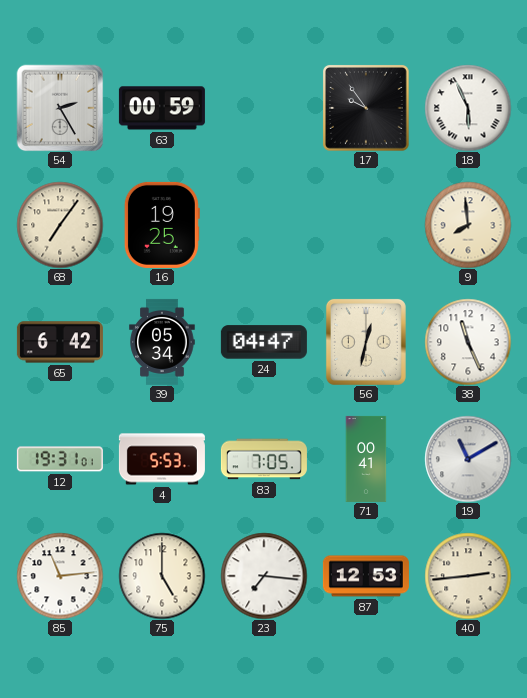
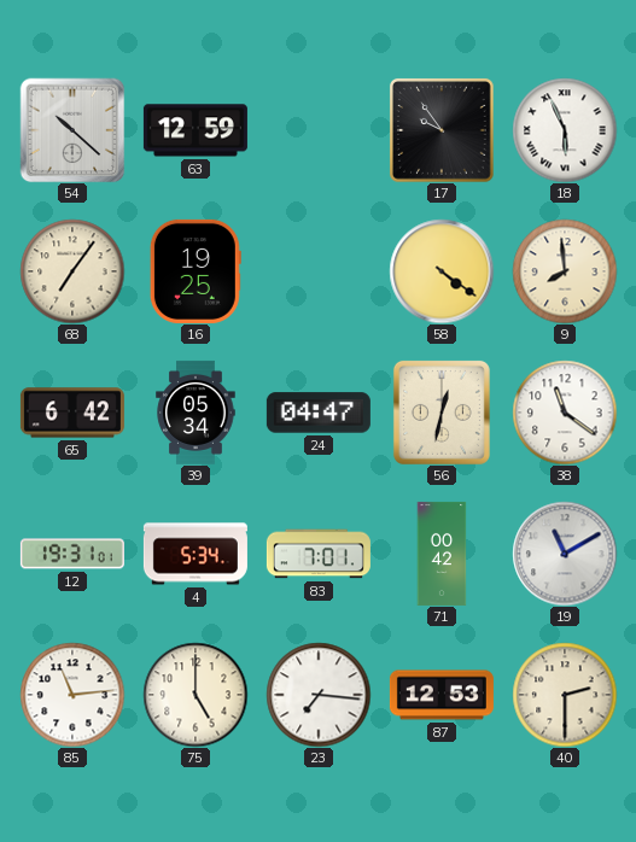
54: 2:25 -> 10:22 (72, 130)
63: 00:59 -> 12:59 (196, 130)
58: none -> 4:21 (442, 271)
38: 11:26 -> 11:21 (565, 413)
4: 5:53 -> 5:34 (196, 554)
83: 7:05 -> 7:01 (319, 554)
71: 00:41 -> 00:42 (442, 554)
40: 2:44 -> 2:30 (565, 695)
